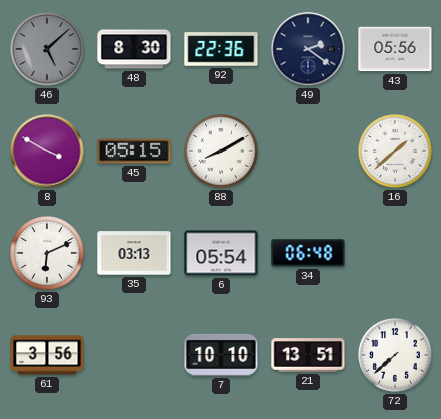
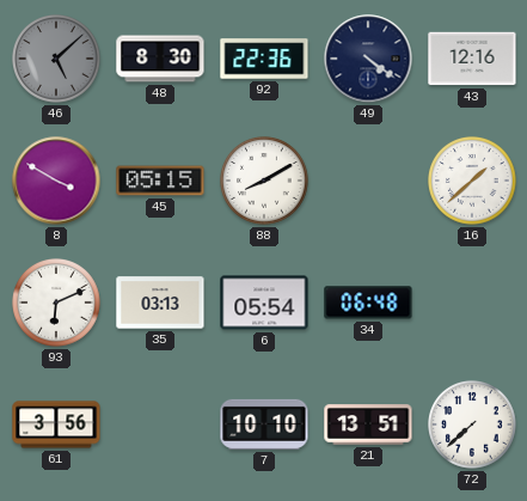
49: 2:21 -> 4:21 (368, 59)
43: 05:56 -> 12:16 (472, 59)
